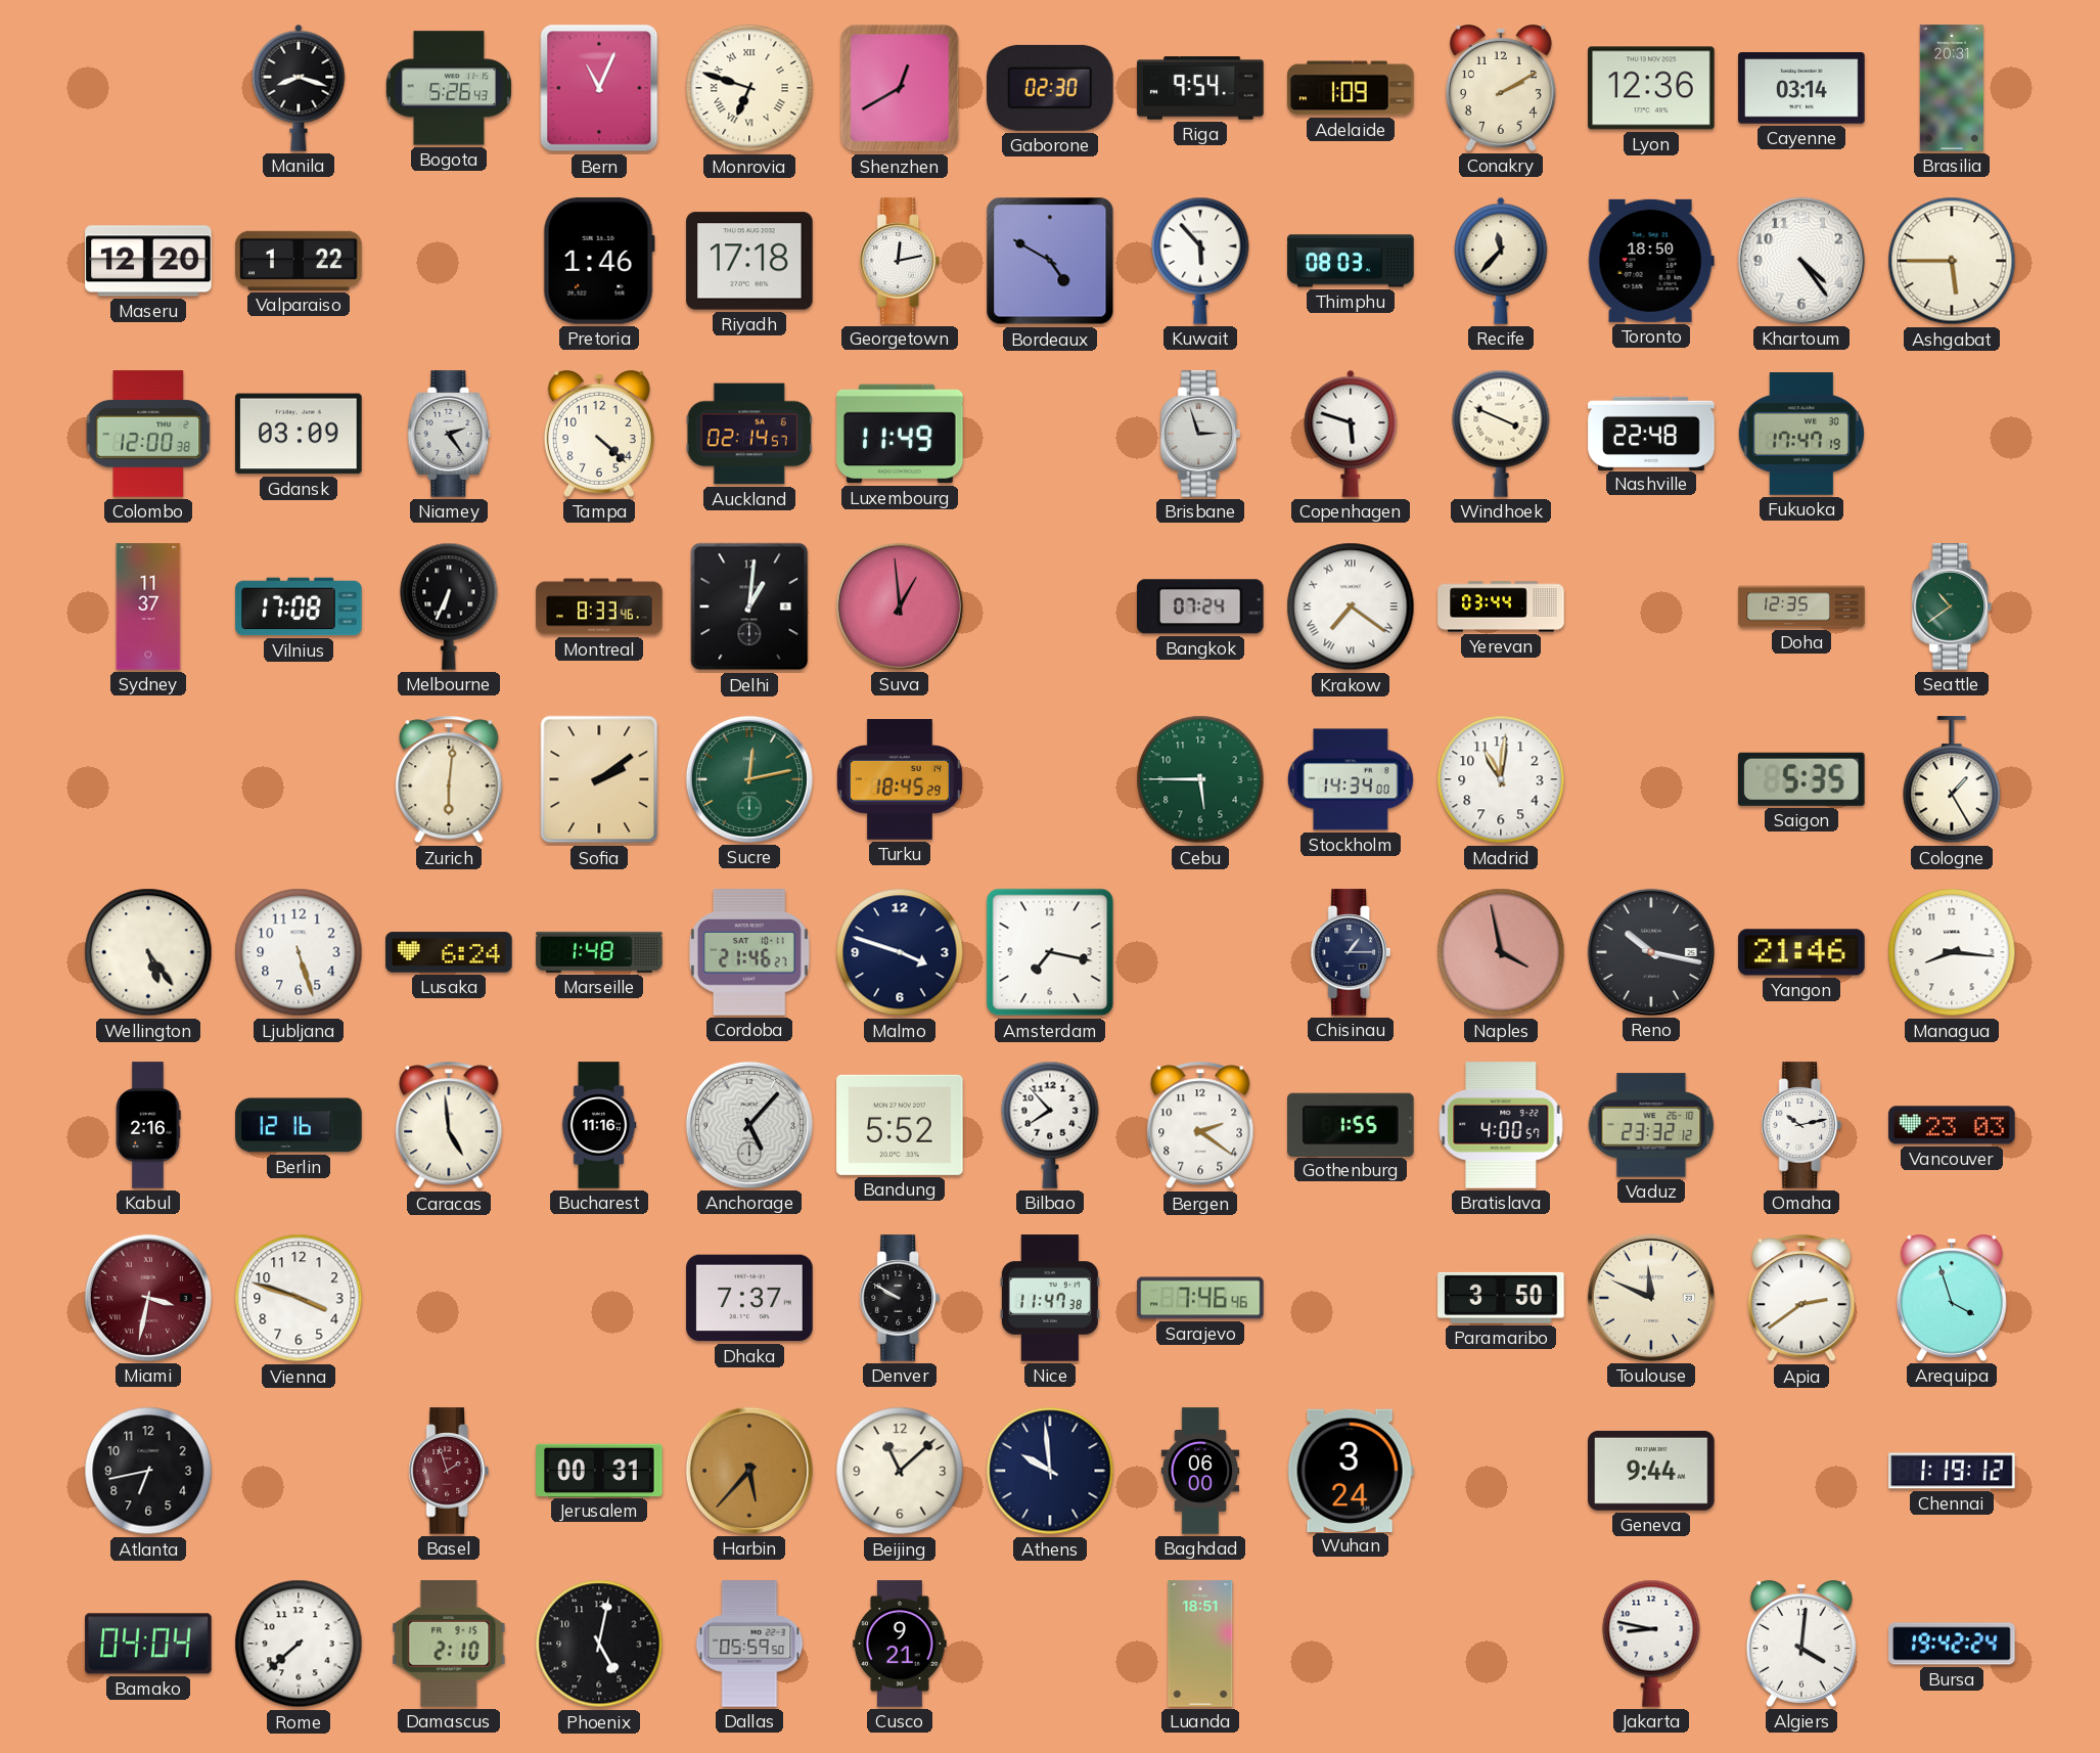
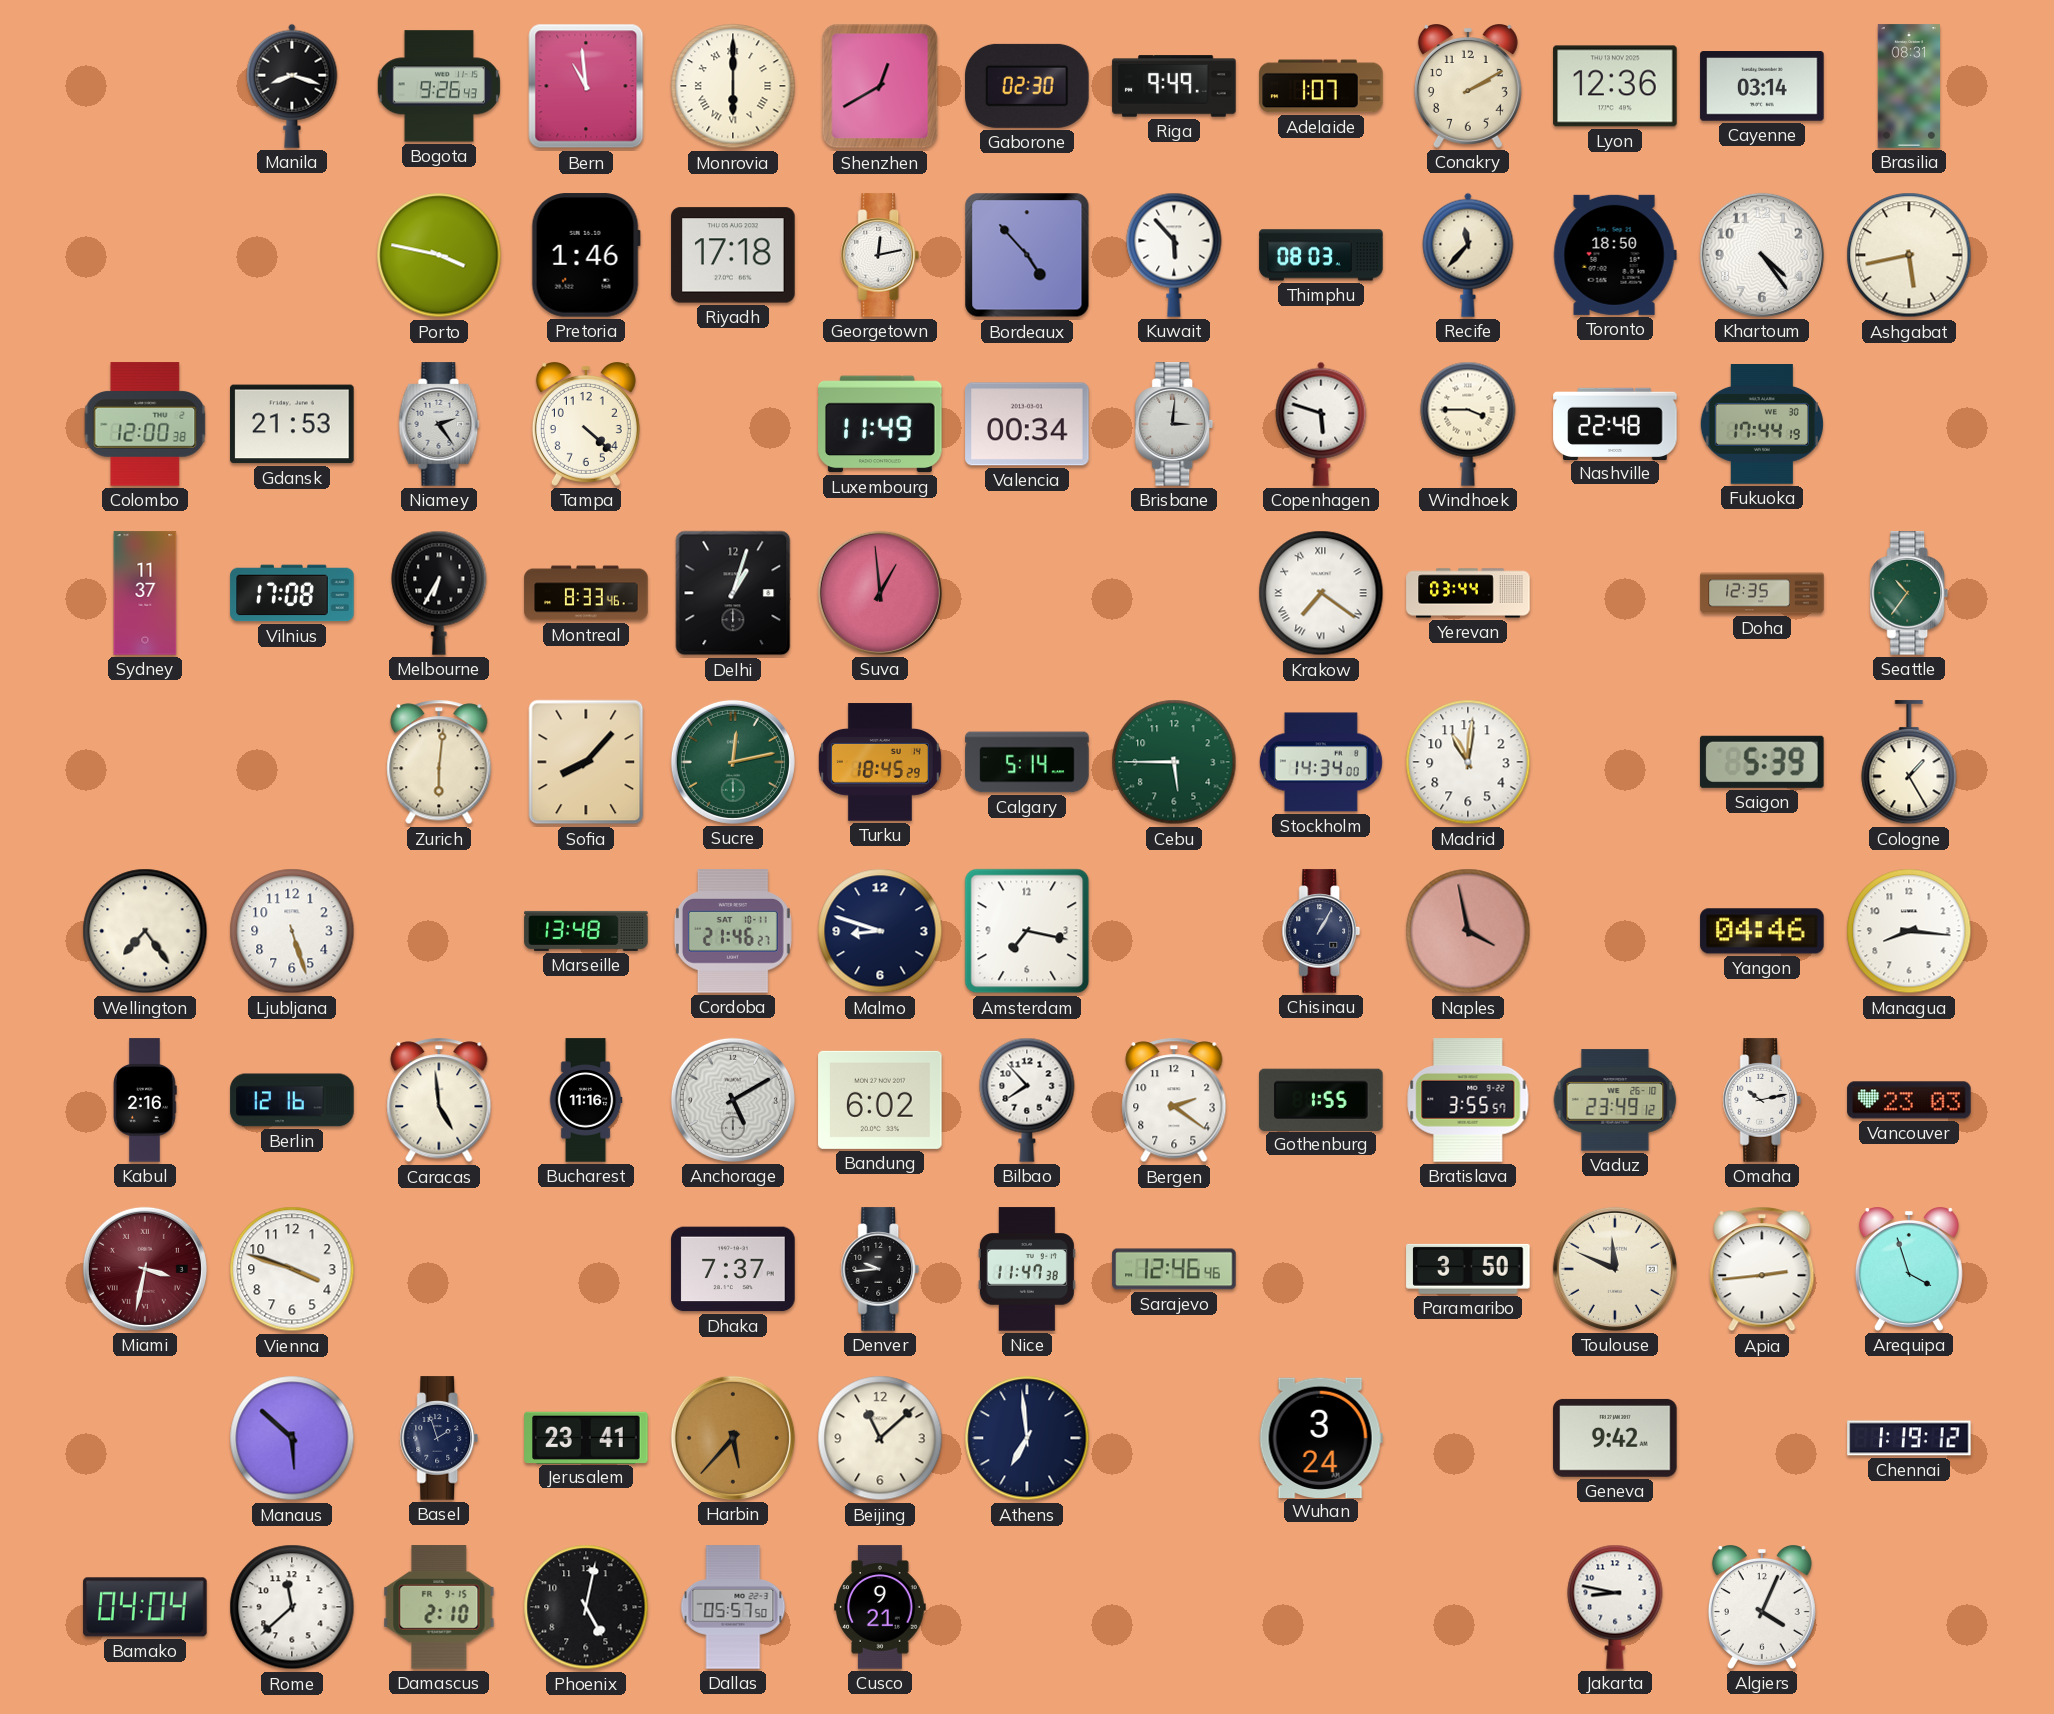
Bogota: 5:26 -> 9:26 (438, 86)
Bern: 11:04 -> 10:59 (586, 86)
Monrovia: 6:48 -> 6:00 (733, 86)
Riga: 9:54 -> 9:49 (1174, 86)
Adelaide: 1:09 -> 1:07 (1321, 86)
Brasilia: 20:31 -> 08:31 (1908, 86)
Maseru: 12:20 -> none (148, 261)
Valparaiso: 1:22 -> none (299, 261)
Porto: none -> 3:47 (439, 255)
Bordeaux: 4:50 -> 4:53 (1027, 255)
Ashgabat: 5:45 -> 5:43 (1909, 255)
Gdansk: 03:09 -> 21:53 (292, 424)
Auckland: 02:14 -> none (749, 434)
Valencia: none -> 00:34 (1027, 424)
Brisbane: 2:57 -> 3:01 (1174, 424)
Windhoek: 3:49 -> 3:45 (1468, 424)
Fukuoka: 17:47 -> 17:44 (1762, 425)
Melbourne: 6:34 -> 6:35 (439, 593)
Delhi: 1:01 -> 1:03 (733, 593)
Bangkok: 07:24 -> none (1201, 606)
Seattle: 10:39 -> 10:36 (1909, 593)
Sofia: 2:09 -> 8:07 (586, 762)
Calgary: none -> 5:14 (1027, 762)
Saigon: 5:35 -> 5:39 (1762, 762)
Wellington: 5:24 -> 7:24 (145, 931)
Lusaka: 6:24 -> none (449, 952)
Marseille: 1:48 -> 13:48 (586, 931)
Malmo: 3:48 -> 8:48 (880, 931)
Chisinau: 1:15 -> 1:05 (1321, 931)
Reno: 10:17 -> none (1651, 952)
Yangon: 21:46 -> 04:46 (1762, 931)
Anchorage: 5:07 -> 5:10 (733, 1100)
Bandung: 5:52 -> 6:02 (880, 1100)
Bratislava: 4:00 -> 3:55 (1468, 1100)
Vaduz: 23:32 -> 23:49 (1615, 1100)
Denver: 9:50 -> 9:44 (880, 1269)
Sarajevo: 7:46 -> 12:46 (1174, 1269)
Apia: 2:39 -> 2:44 (1762, 1269)
Atlanta: 6:43 -> none (148, 1471)
Manaus: none -> 5:52 (292, 1438)
Basel dial: burgundy -> navy (439, 1438)
Jerusalem: 00:31 -> 23:41 (586, 1437)
Athens: 9:59 -> 6:59 (1027, 1438)
Baghdad: 06:00 -> none (1200, 1471)
Geneva: 9:44 -> 9:42 (1615, 1438)
Rome: 7:38 -> 11:38 (292, 1607)
Dallas: 05:59 -> 05:57 (733, 1607)
Luanda: 18:51 -> none (1200, 1644)
Algiers: 4:01 -> 4:04 (1762, 1608)
Bursa: 19:42 -> none (1952, 1644)
